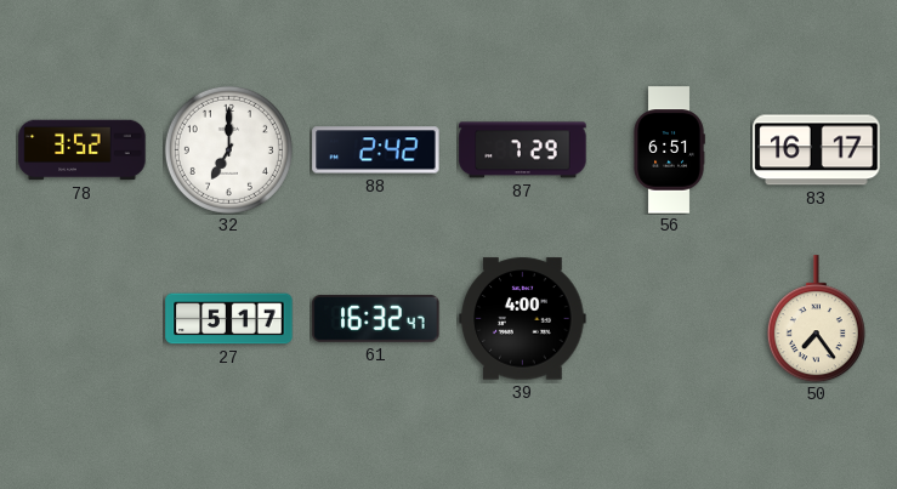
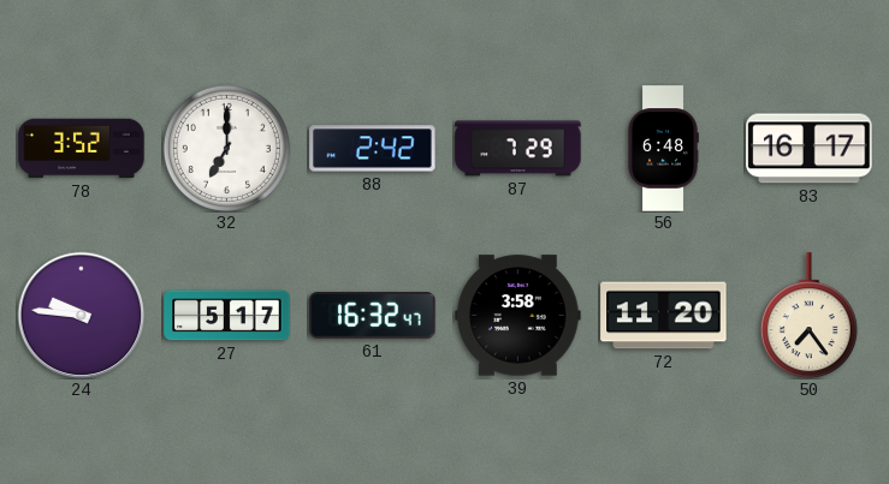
56: 6:51 -> 6:48 (663, 149)
24: none -> 9:46 (81, 315)
39: 4:00 -> 3:58 (518, 316)
72: none -> 11:20 (664, 316)
